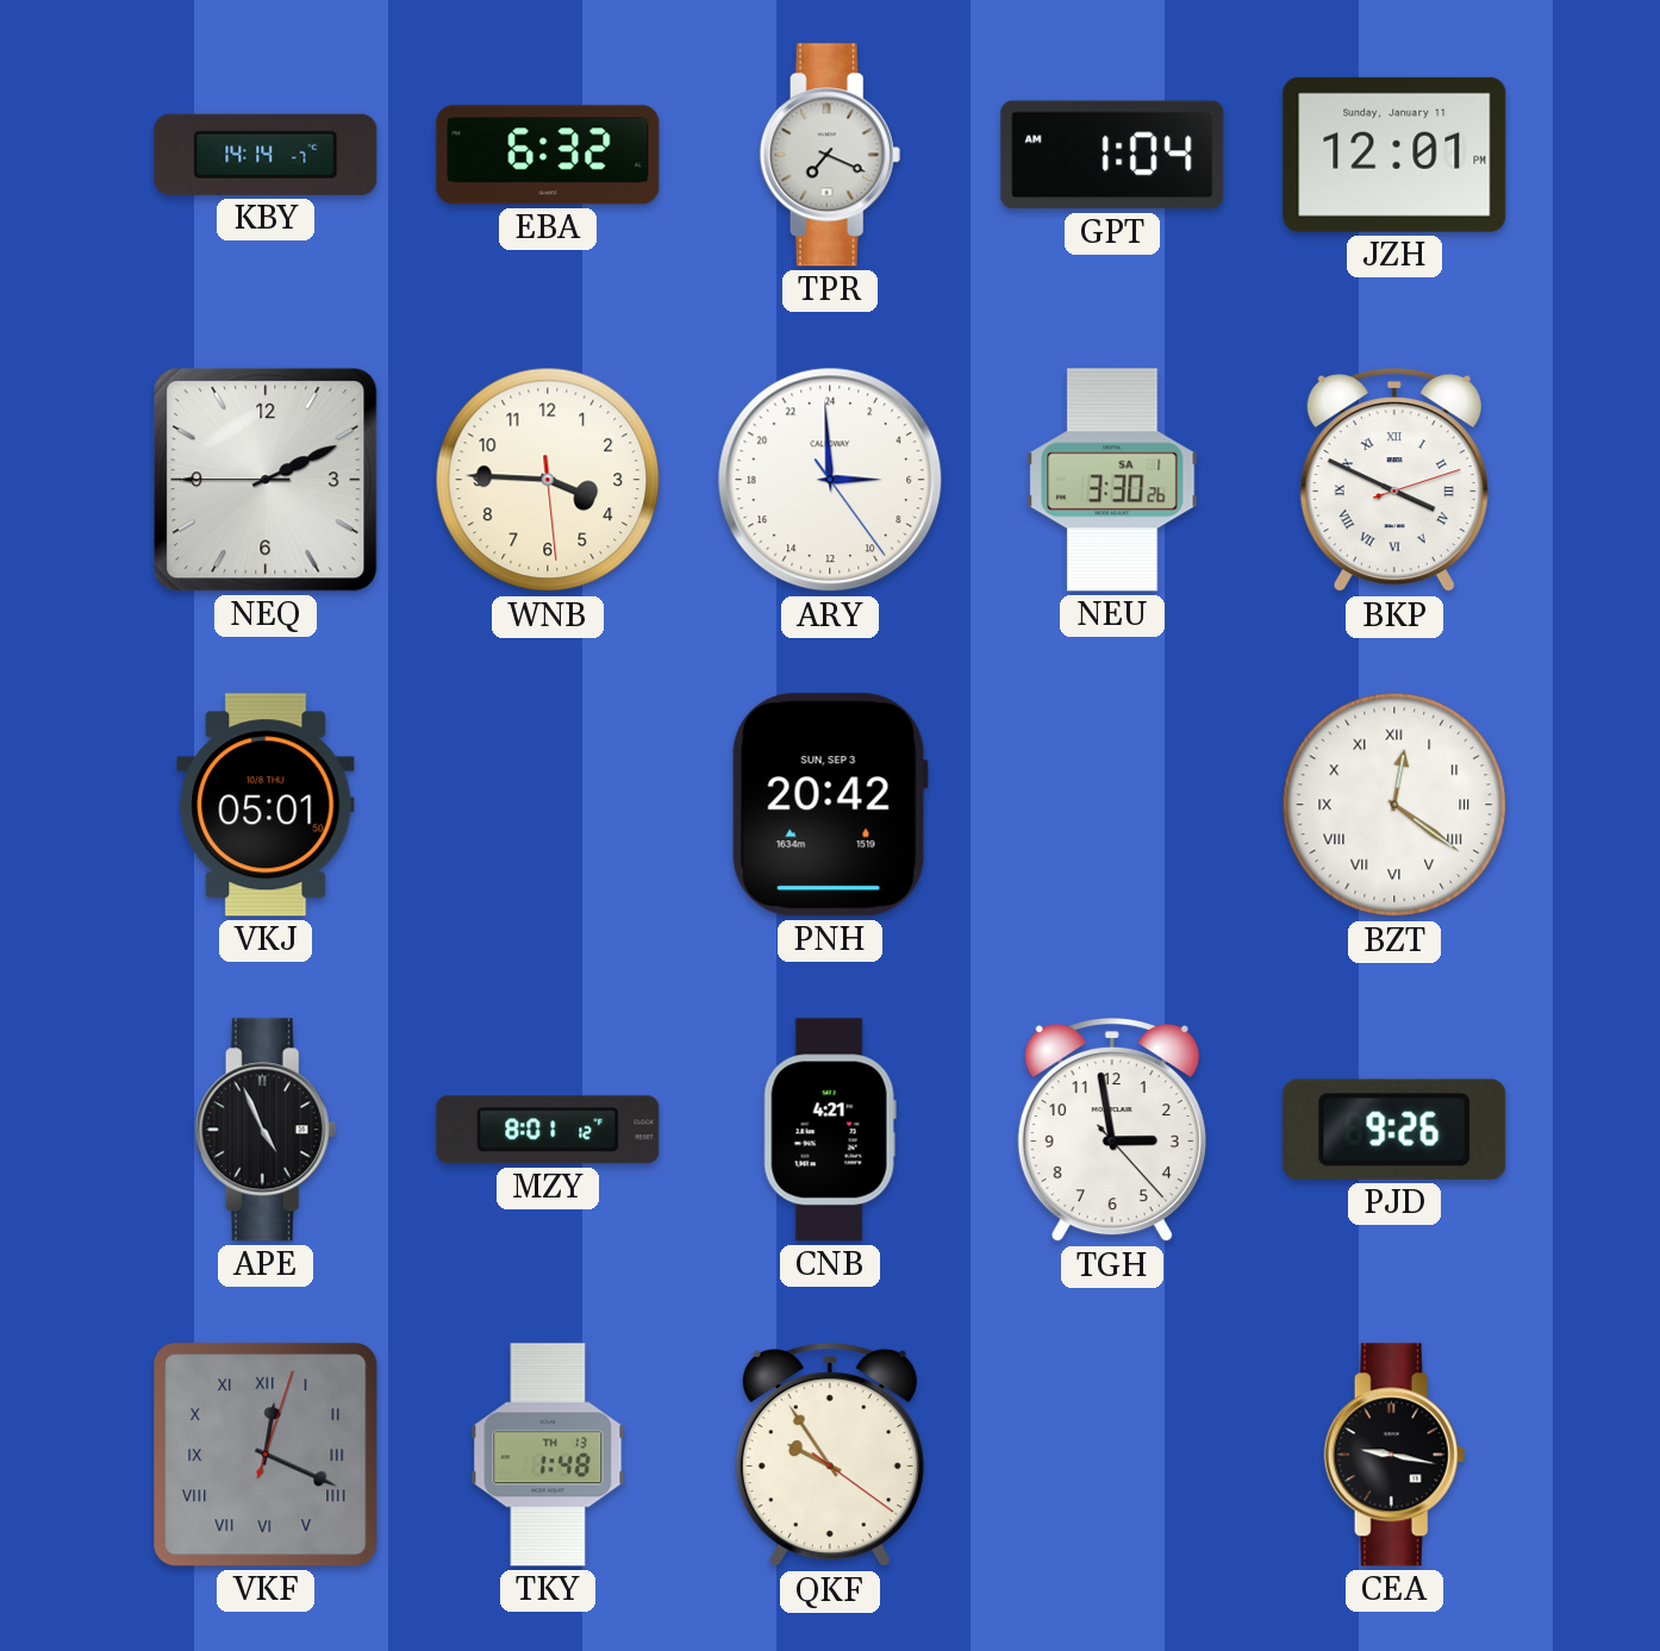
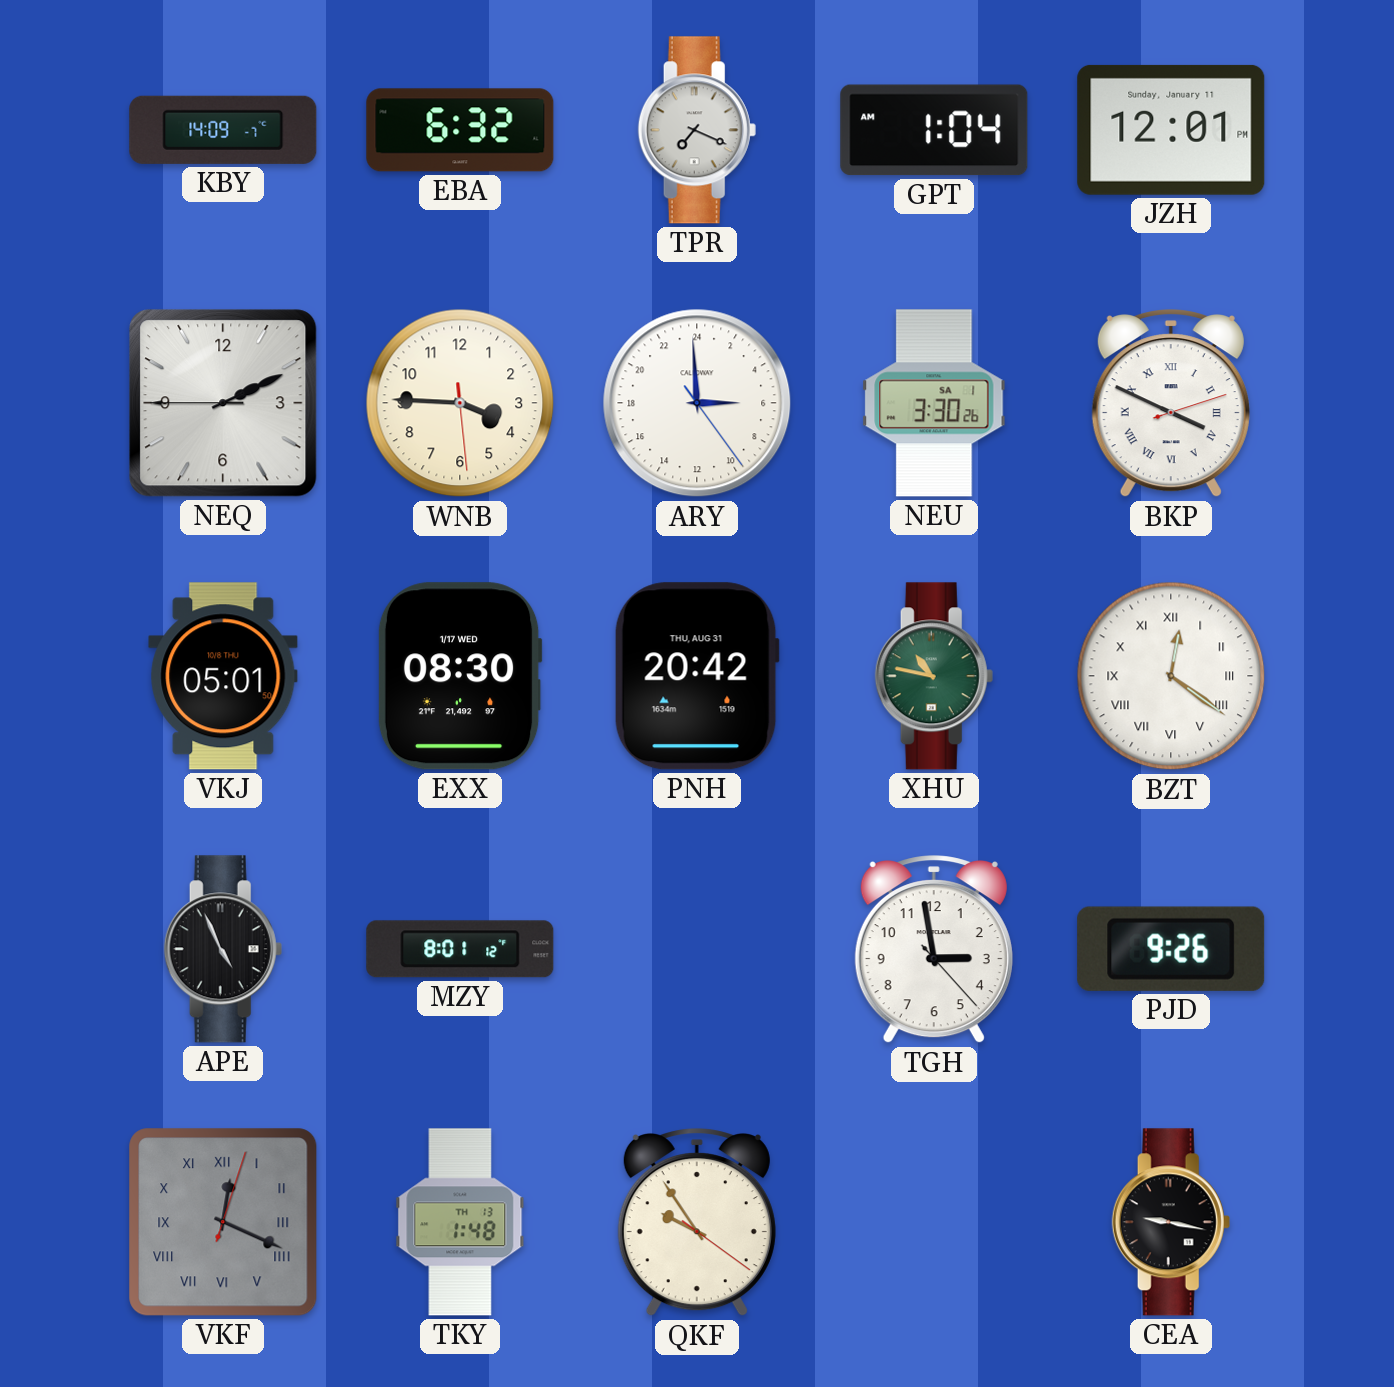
KBY: 14:14 -> 14:09 (223, 130)
EXX: none -> 08:30 (460, 676)
PNH date: SUN, SEP 3 -> THU, AUG 31 (697, 676)
XHU: none -> 10:47 (934, 676)
CNB: 4:21 -> none (830, 1130)
